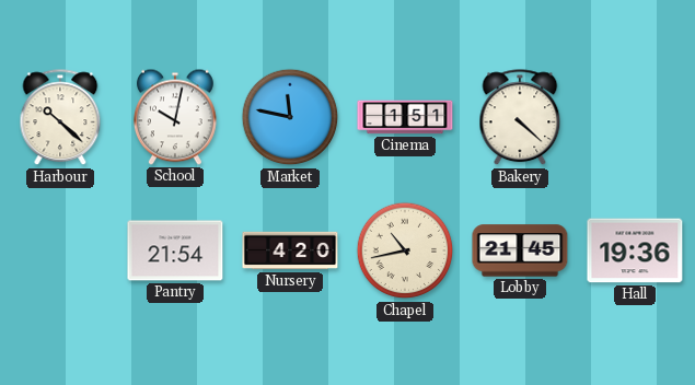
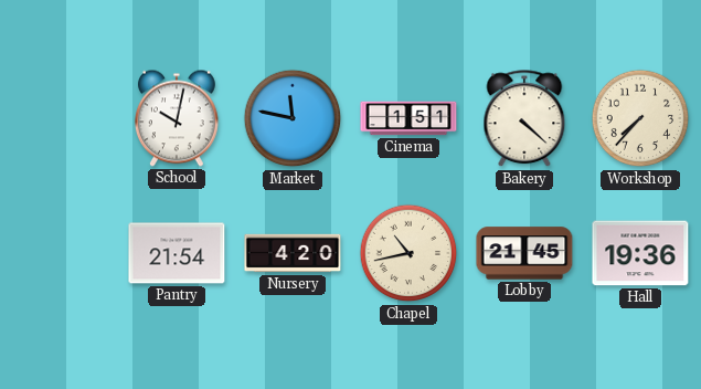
Harbour: 10:22 -> none (60, 118)
Workshop: none -> 7:37 (640, 118)
